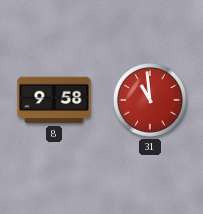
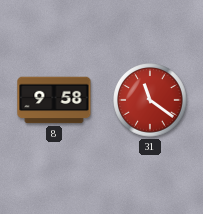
31: 10:59 -> 11:21 (150, 100)
